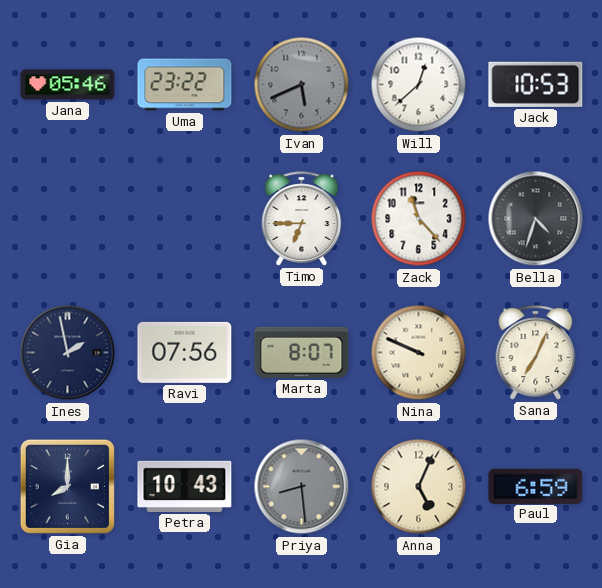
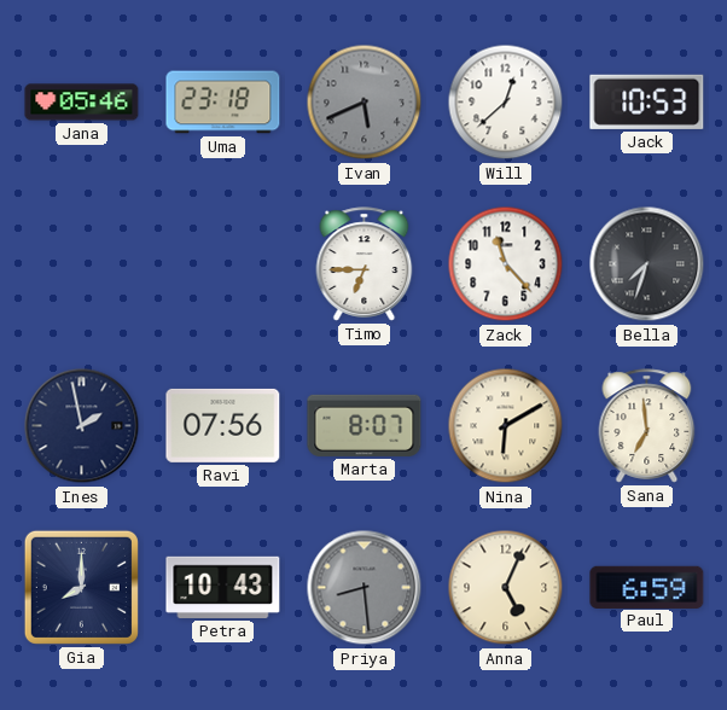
Uma: 23:22 -> 23:18 (223, 103)
Bella: 4:33 -> 7:33 (647, 264)
Nina: 9:49 -> 6:10 (506, 426)
Sana: 7:04 -> 6:59 (647, 426)
